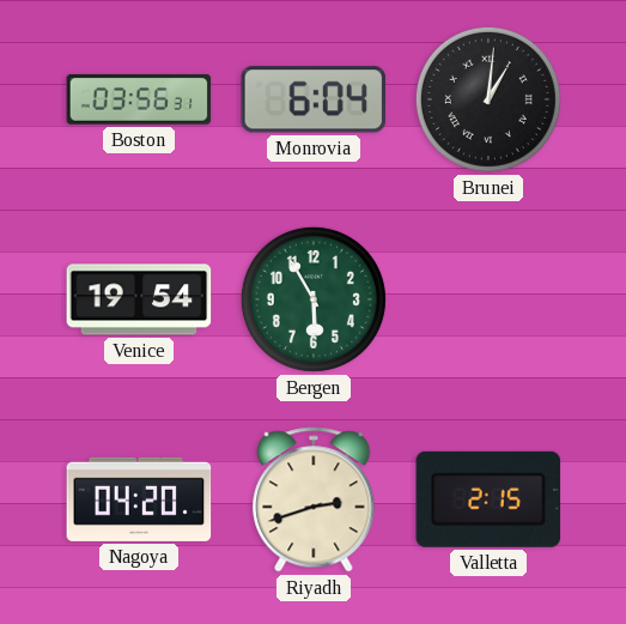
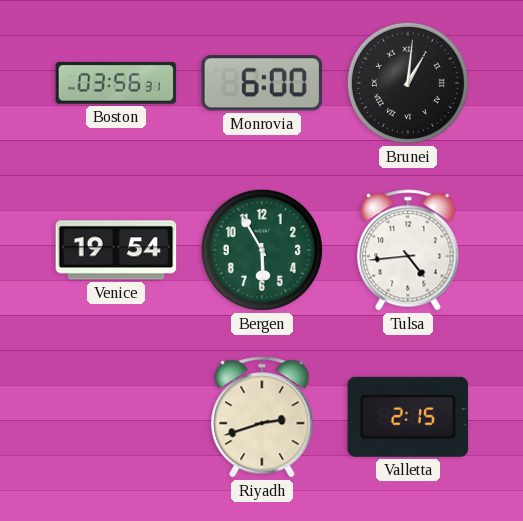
Monrovia: 6:04 -> 6:00 (262, 83)
Tulsa: none -> 4:44 (408, 250)
Nagoya: 04:20 -> none (139, 499)
